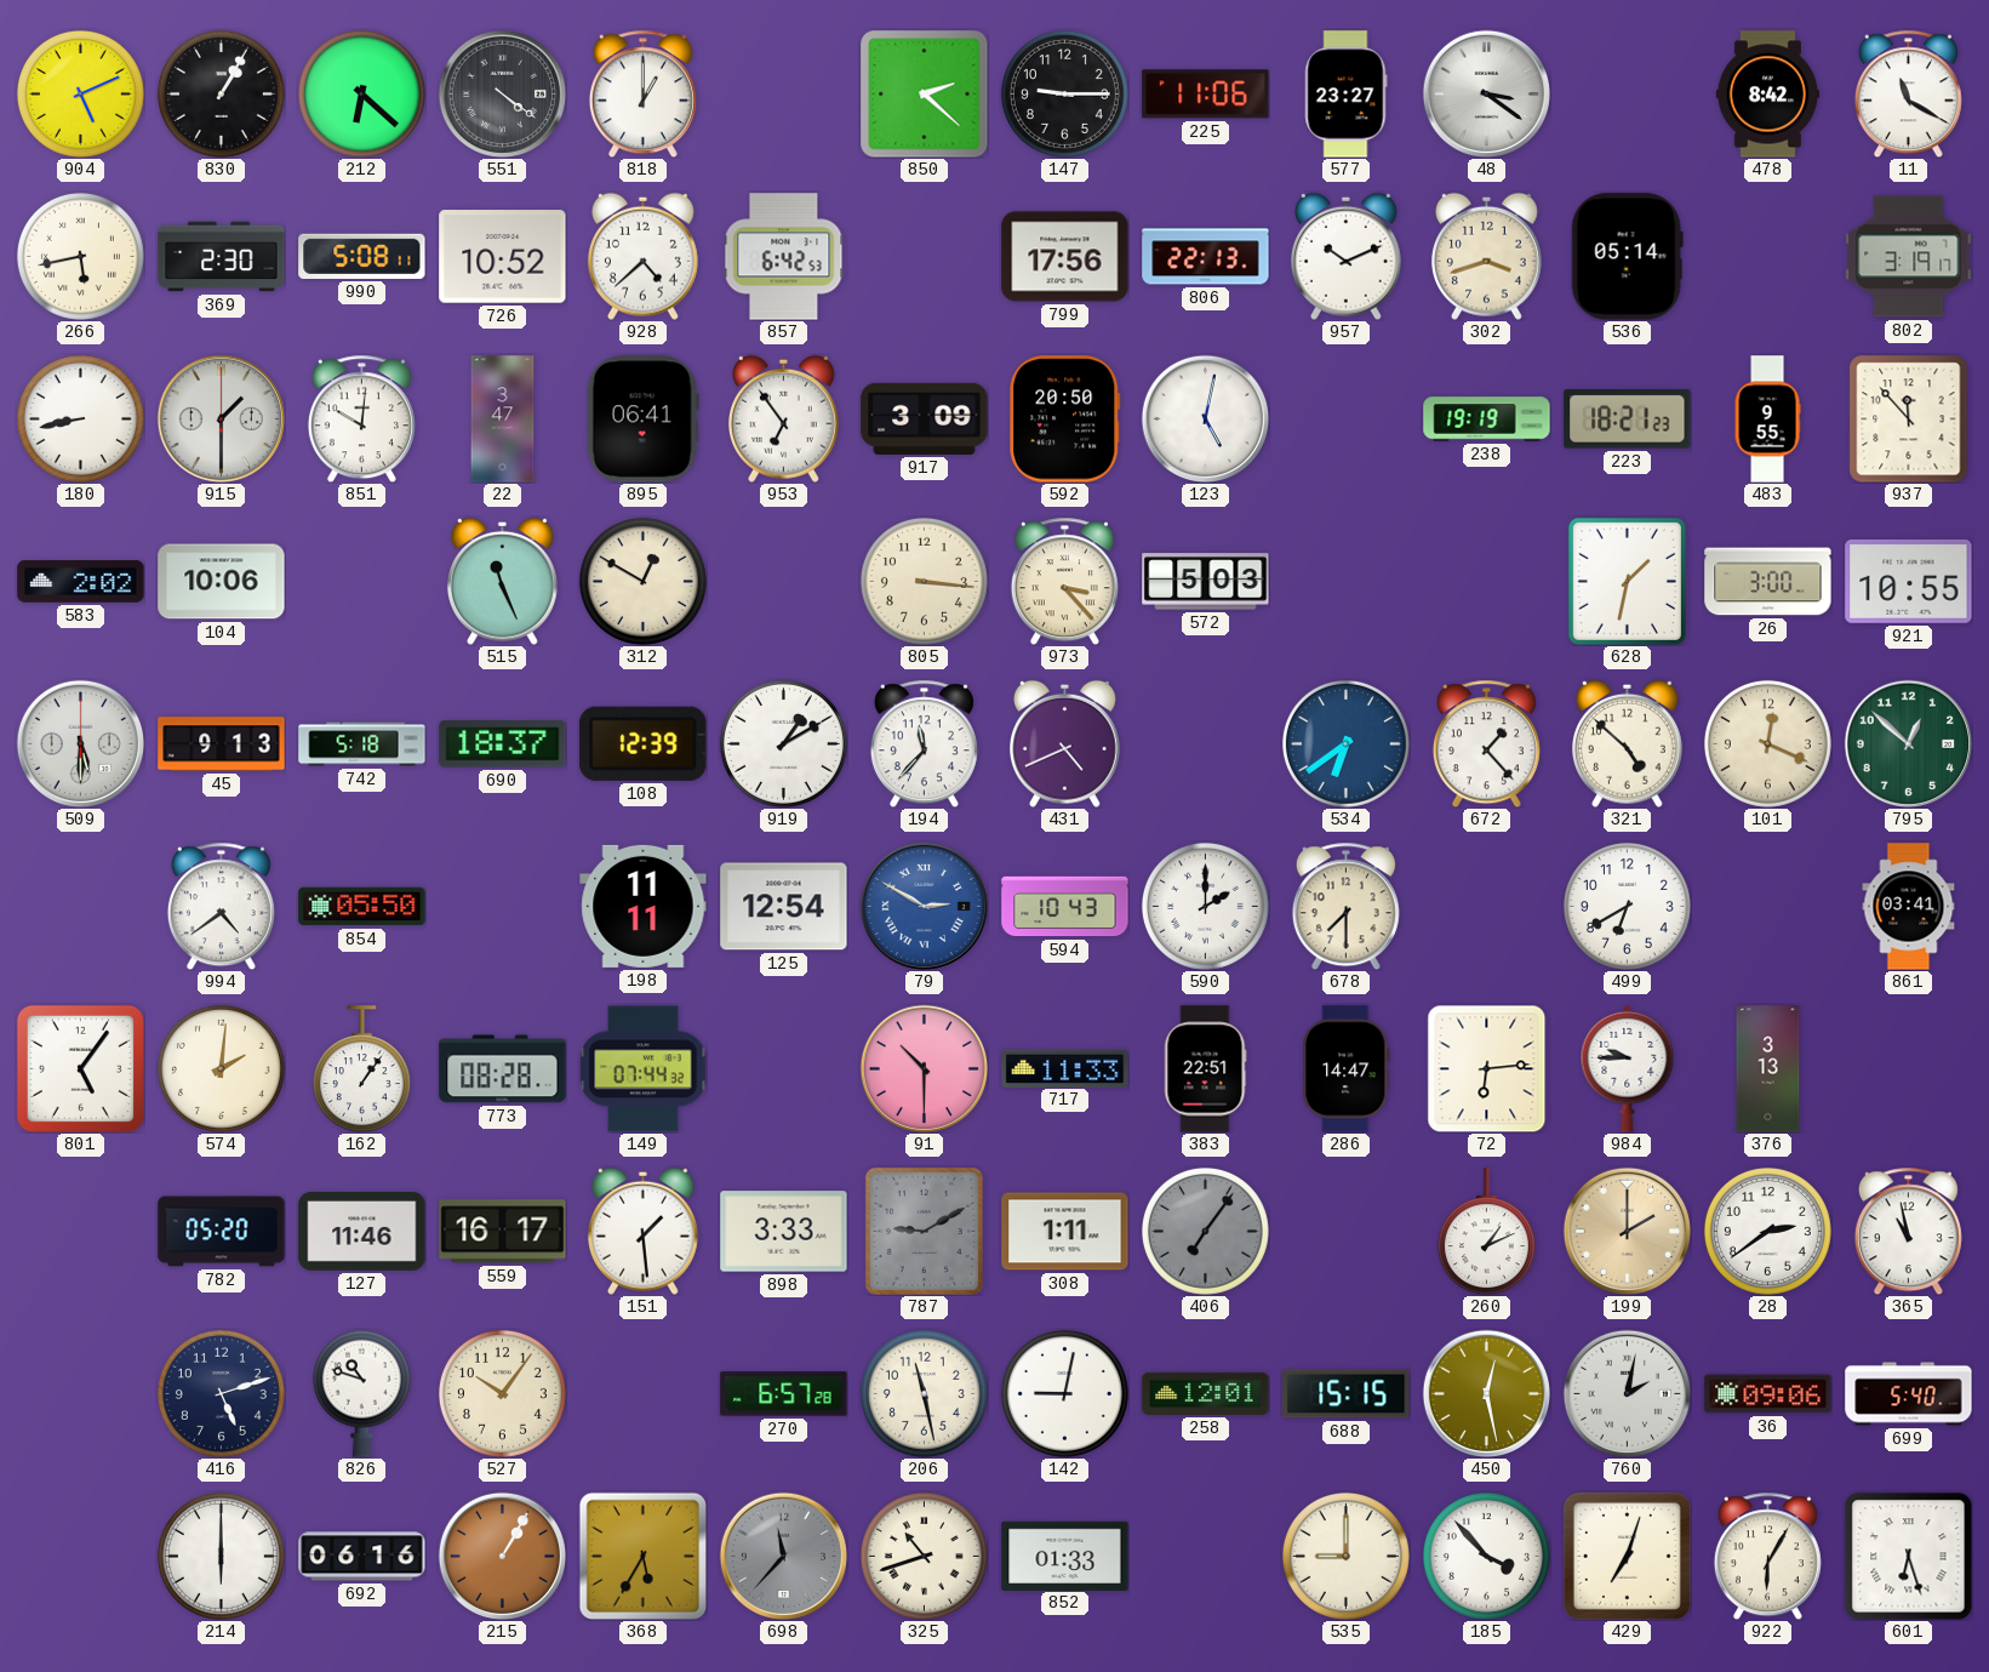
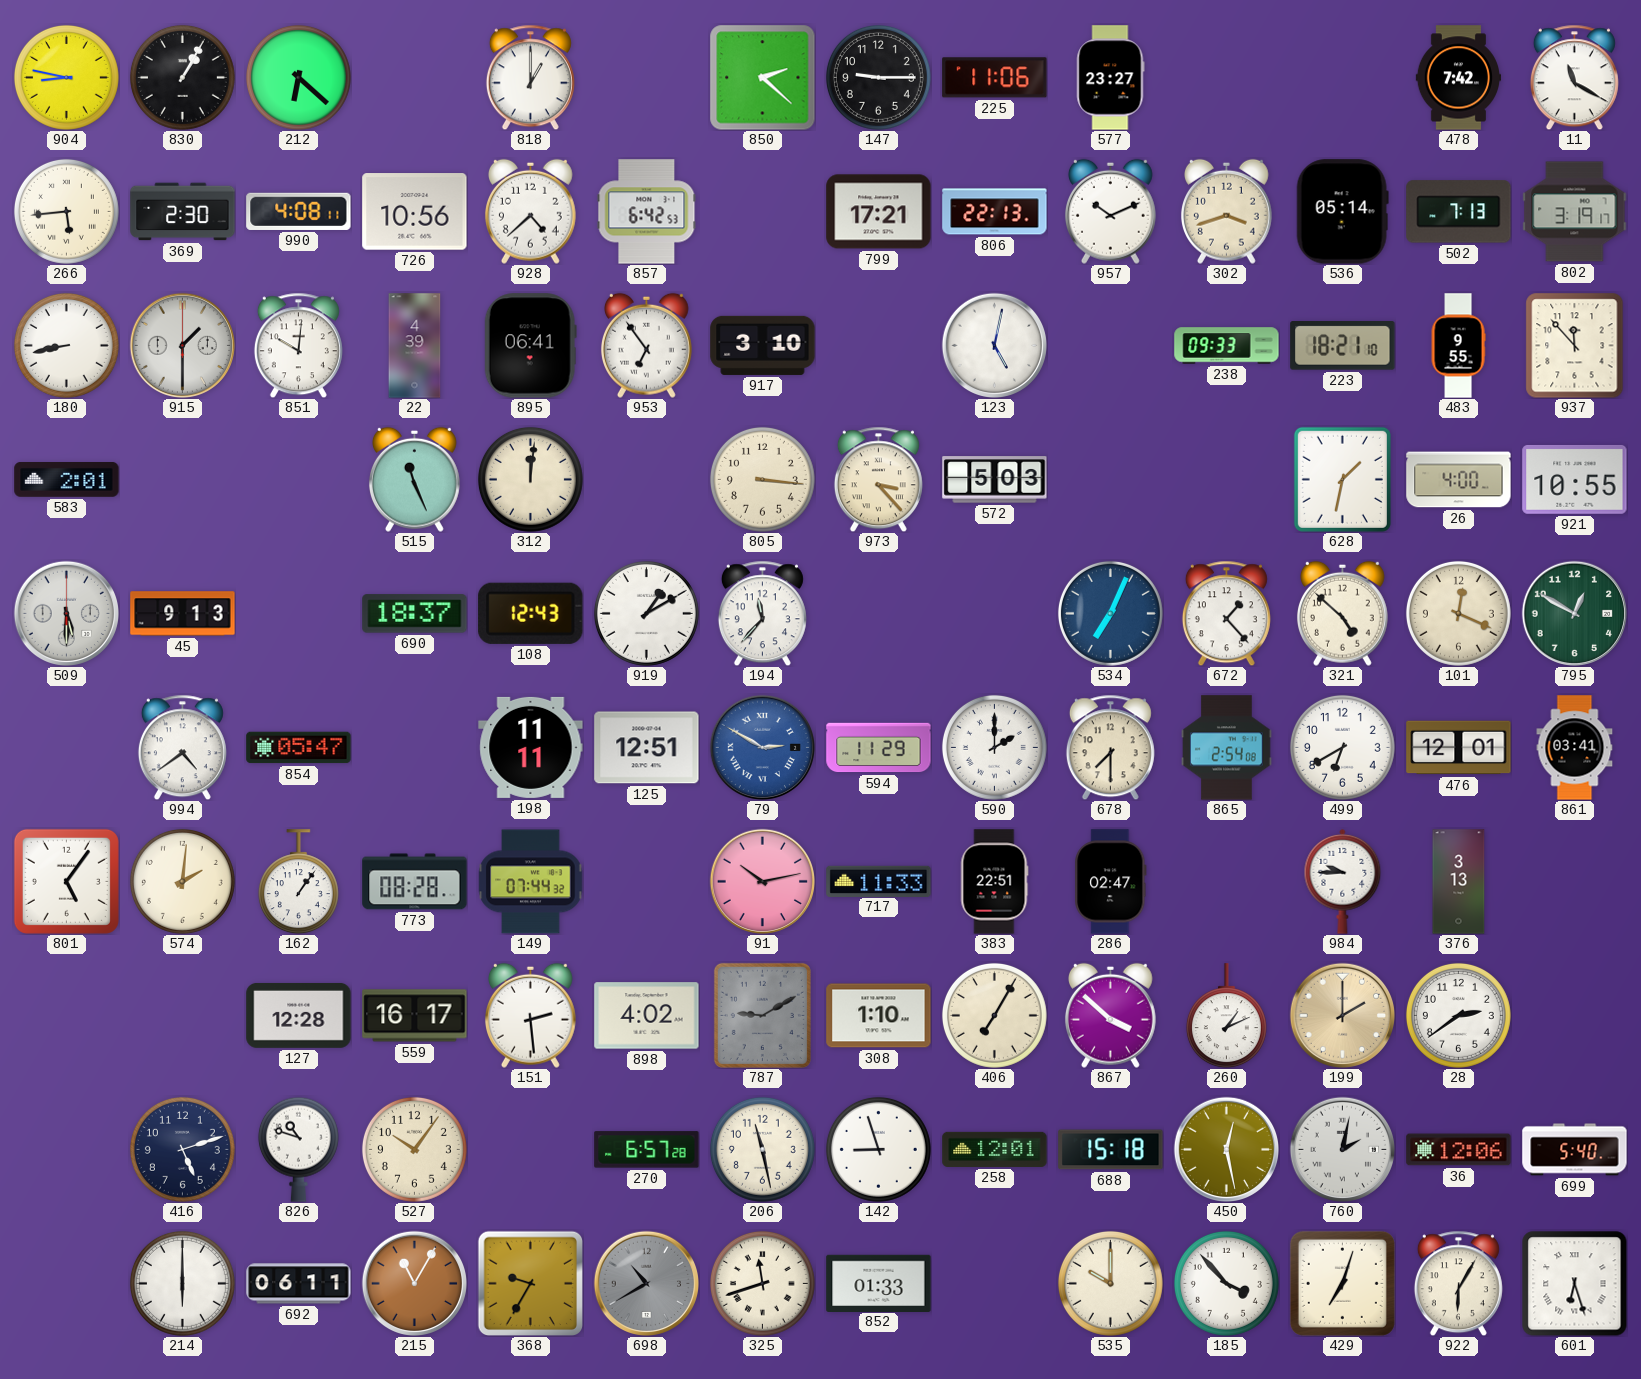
904: 5:11 -> 8:47 (66, 77)
551: 4:21 -> none (502, 93)
48: 3:21 -> none (1486, 93)
478: 8:42 -> 7:42 (1458, 78)
266: 5:43 -> 5:44 (66, 211)
990: 5:08 -> 4:08 (299, 211)
726: 10:52 -> 10:56 (415, 212)
799: 17:56 -> 17:21 (879, 212)
502: none -> 7:13 (1459, 212)
22: 3:47 -> 4:39 (415, 346)
917: 3:09 -> 3:10 (763, 345)
592: 20:50 -> none (1065, 420)
238: 19:19 -> 09:33 (1227, 346)
223: 18:21:23 -> 18:21:10 (1343, 346)
583: 2:02 -> 2:01 (67, 480)
104: 10:06 -> none (222, 582)
312: 12:50 -> 12:01 (530, 479)
26: 3:00 -> 4:00 (1459, 480)
742: 5:18 -> none (362, 744)
108: 12:39 -> 12:43 (531, 613)
431: 4:41 -> none (1064, 743)
534: 6:39 -> 7:04 (1110, 613)
795: 12:52 -> 12:50 (1574, 613)
854: 05:50 -> 05:47 (299, 748)
125: 12:54 -> 12:51 (647, 748)
594: 10:43 -> 11:29 (879, 748)
865: none -> 2:54 (1227, 748)
476: none -> 12:01 (1459, 748)
91: 10:30 -> 10:13 (762, 881)
286: 14:47 -> 02:47 (1111, 882)
72: 6:14 -> none (1487, 1068)
782: 05:20 -> none (222, 1232)
127: 11:46 -> 12:28 (299, 1015)
151: 1:29 -> 2:29 (530, 1015)
898: 3:33 -> 4:02 (647, 1016)
308: 1:11 -> 1:10 (879, 1016)
406: 7:06 -> 7:05 (994, 1015)
406 dial: grey -> cream (994, 1015)
867: none -> 3:52 (1110, 1015)
365: 10:58 -> none (1908, 1231)
142: 9:02 -> 8:57 (878, 1149)
688: 15:15 -> 15:18 (1111, 1150)
36: 09:06 -> 12:06 (1459, 1150)
692: 06:16 -> 06:11 (299, 1284)
215: 1:05 -> 11:05 (414, 1283)
368: 5:35 -> 9:35 (530, 1283)
698: 11:37 -> 10:40 (646, 1283)
325: 10:42 -> 11:42 (762, 1283)
535: 9:00 -> 10:00 (1110, 1283)
